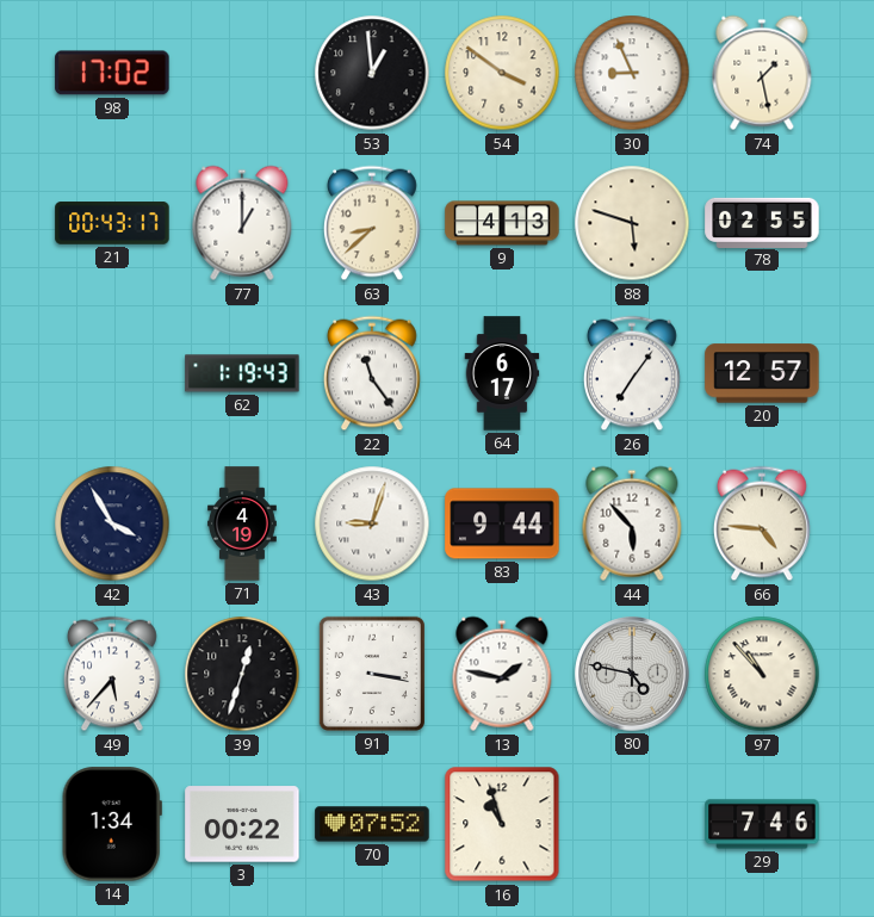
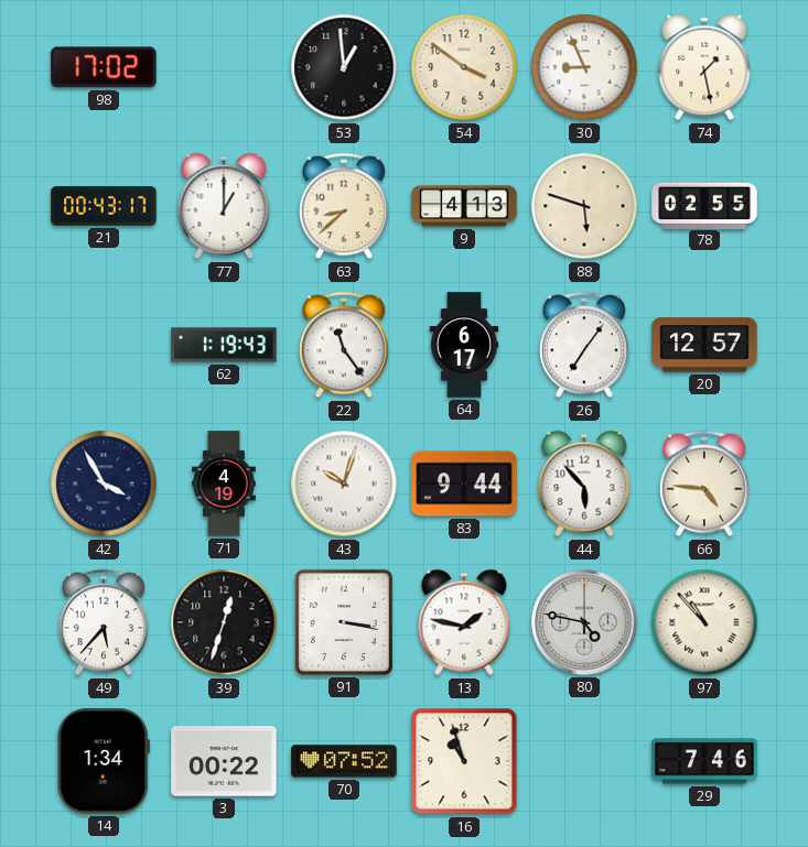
43: 9:03 -> 10:03 (344, 484)
